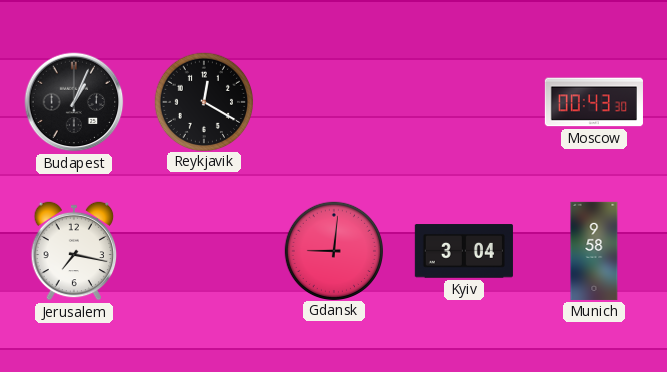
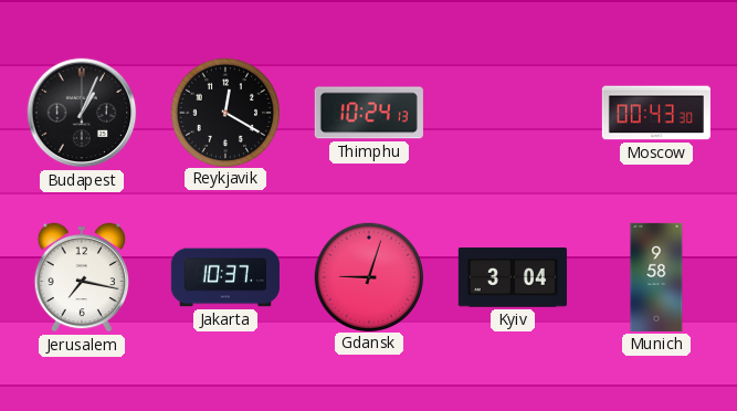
Thimphu: none -> 10:24 (369, 113)
Jakarta: none -> 10:37 (225, 277)
Gdansk: 9:01 -> 9:03 (368, 276)
